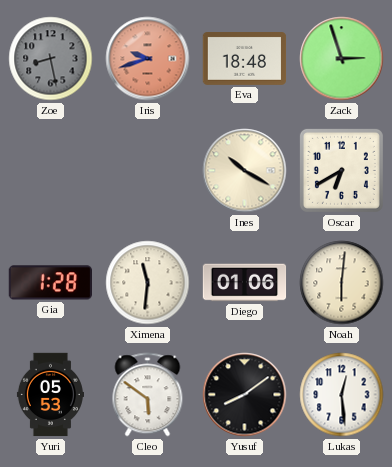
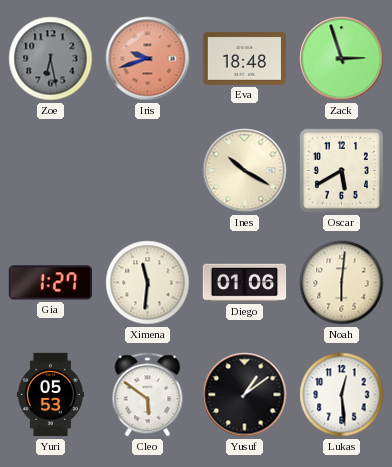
Zoe: 8:28 -> 6:28 (51, 59)
Oscar: 6:40 -> 5:40 (341, 170)
Gia: 1:28 -> 1:27 (50, 283)
Yusuf: 8:09 -> 1:09 (245, 395)
